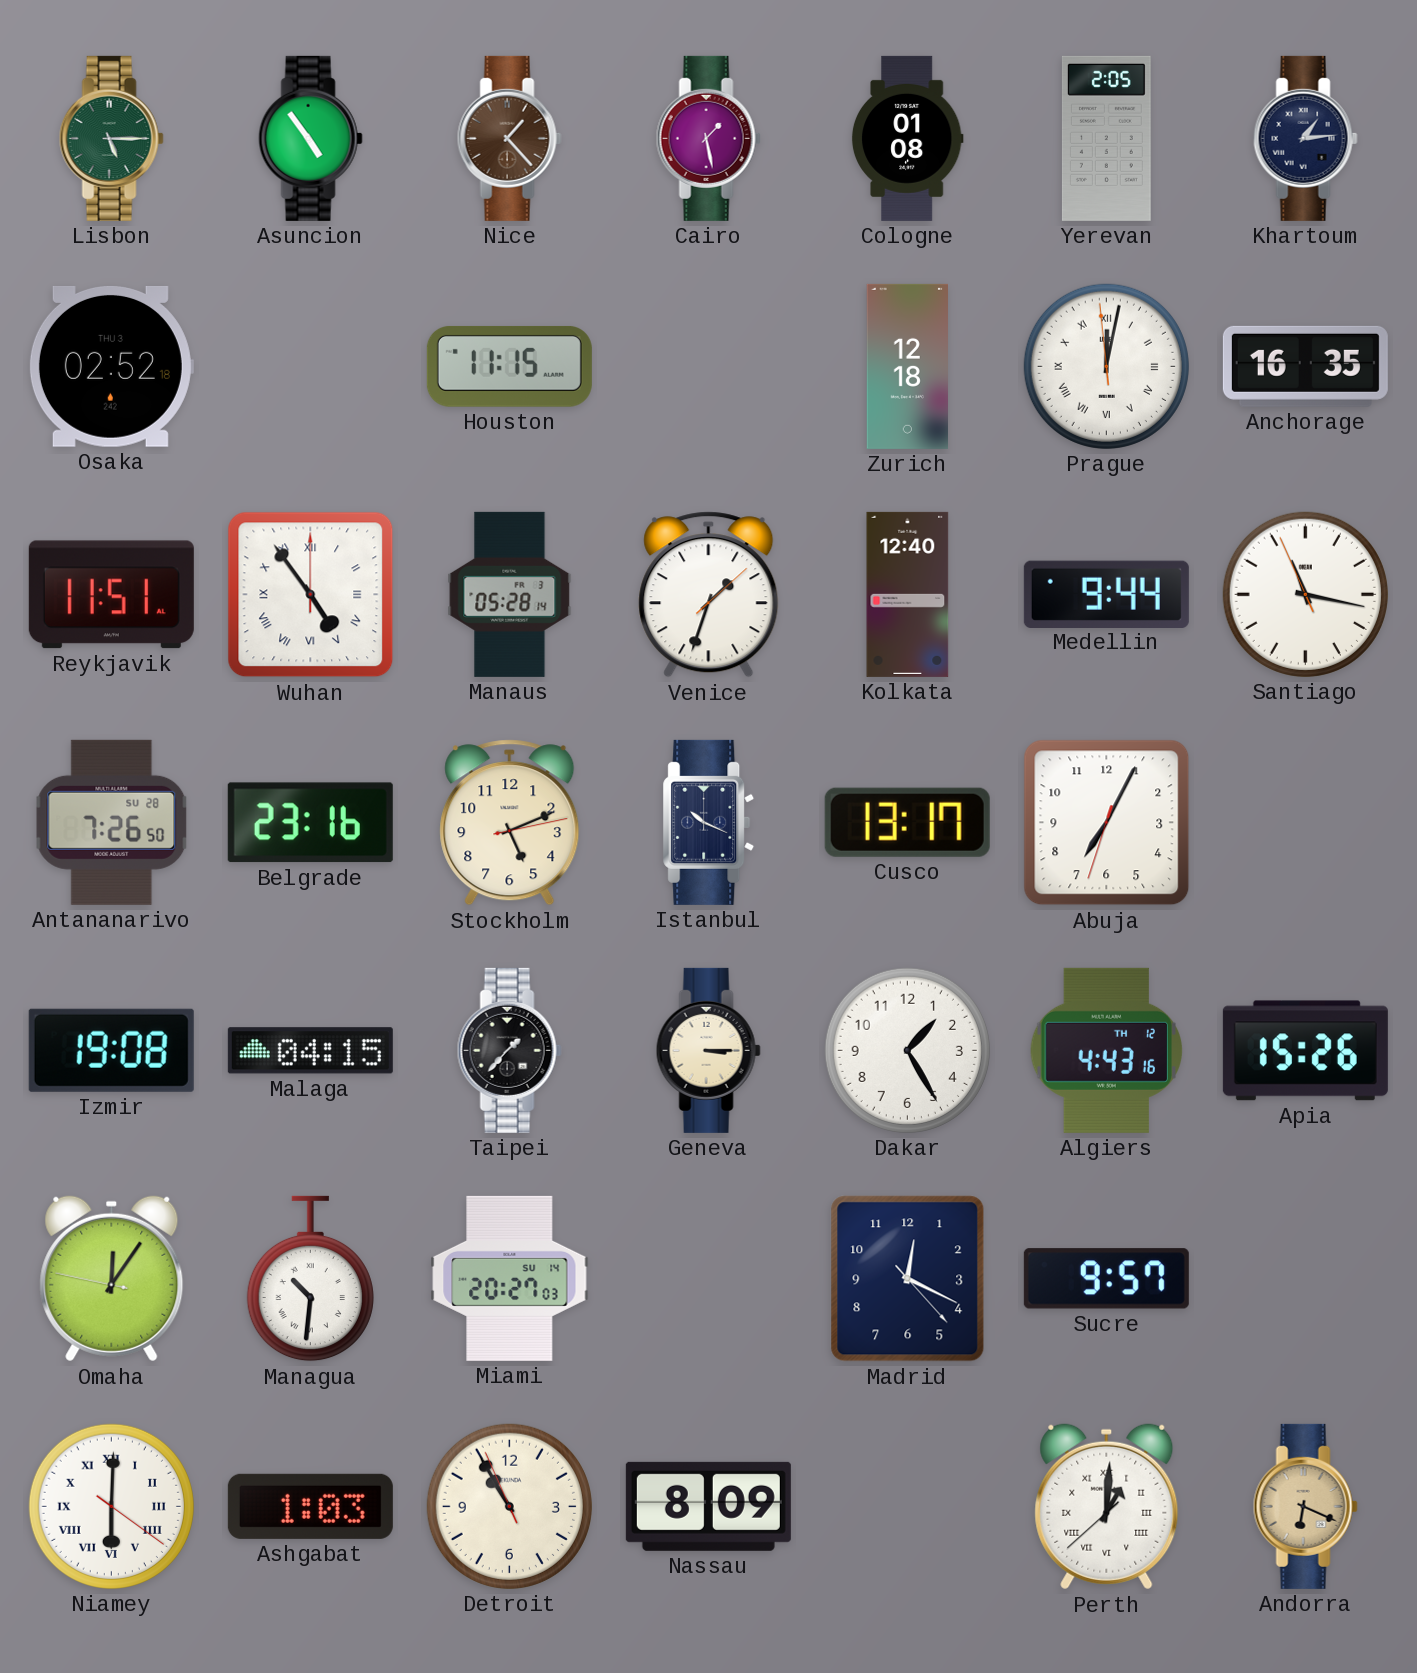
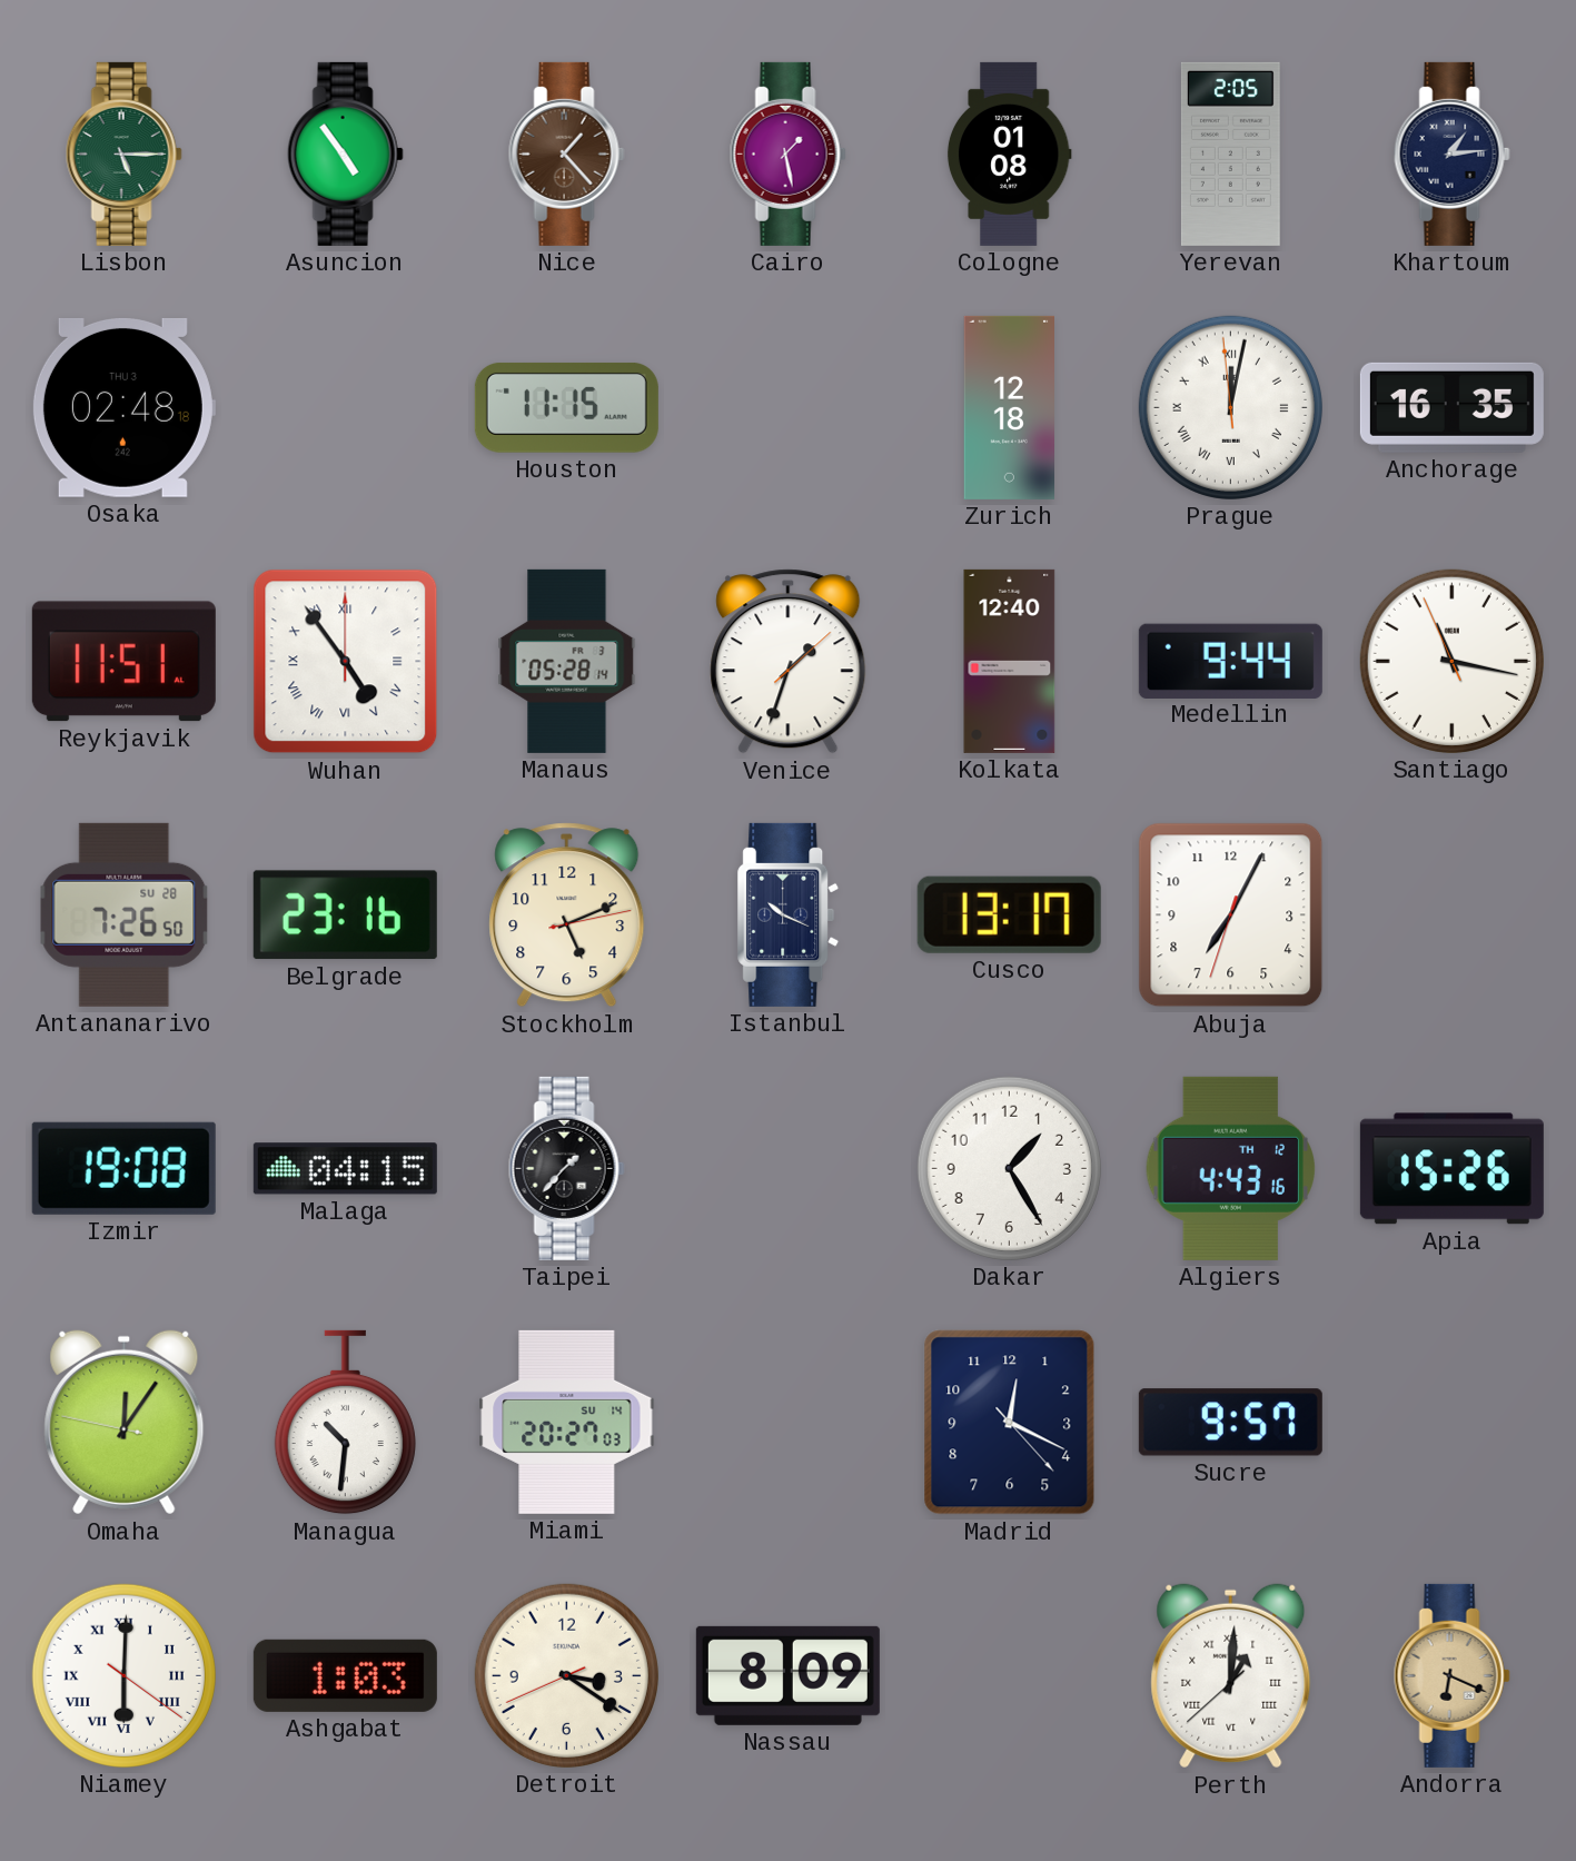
Osaka: 02:52 -> 02:48 (123, 407)
Geneva: 3:15 -> none (708, 1050)
Detroit: 10:54 -> 3:20 (566, 1675)
